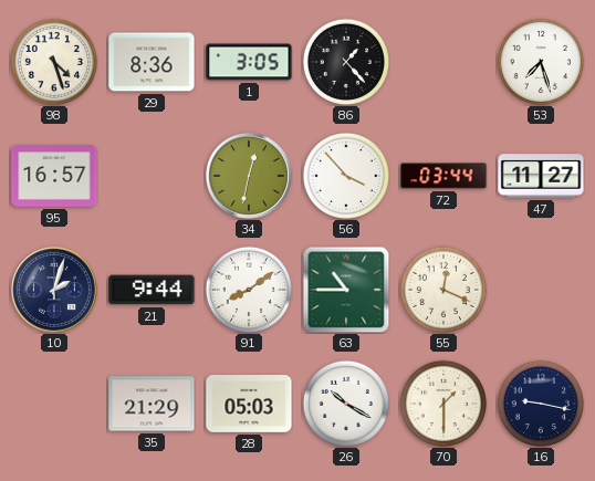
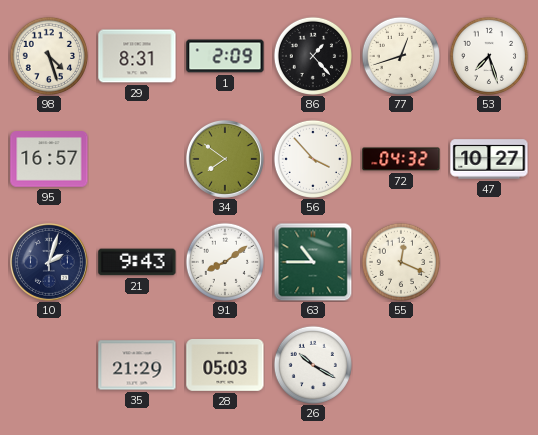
29: 8:36 -> 8:31 (137, 56)
1: 3:05 -> 2:09 (225, 56)
77: none -> 12:42 (400, 55)
34: 12:32 -> 7:51 (225, 159)
72: 03:44 -> 04:32 (401, 159)
47: 11:27 -> 10:27 (489, 159)
21: 9:44 -> 9:43 (137, 262)
70: 1:30 -> none (442, 402)
16: 9:17 -> none (540, 402)
